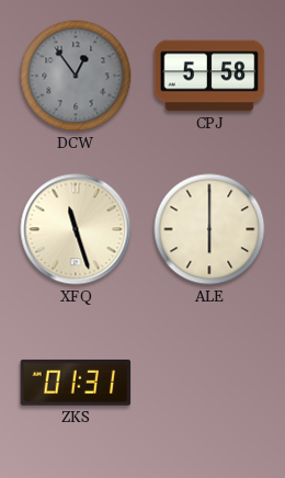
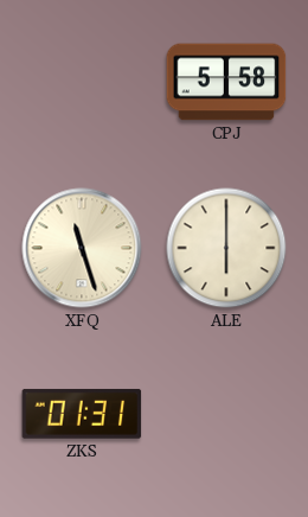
DCW: 12:54 -> none (76, 76)
